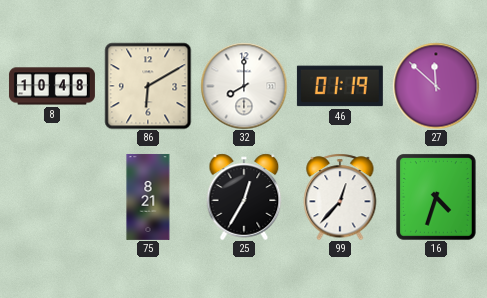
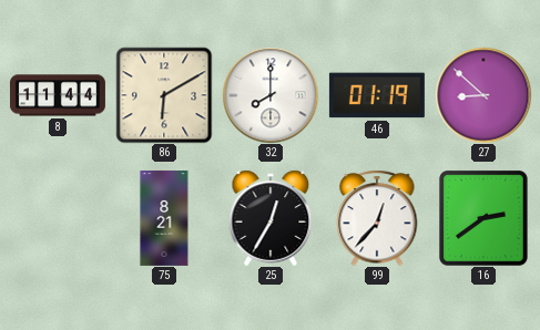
8: 10:48 -> 11:44 (58, 95)
27: 11:52 -> 8:52 (483, 95)
16: 4:33 -> 2:39 (485, 218)
